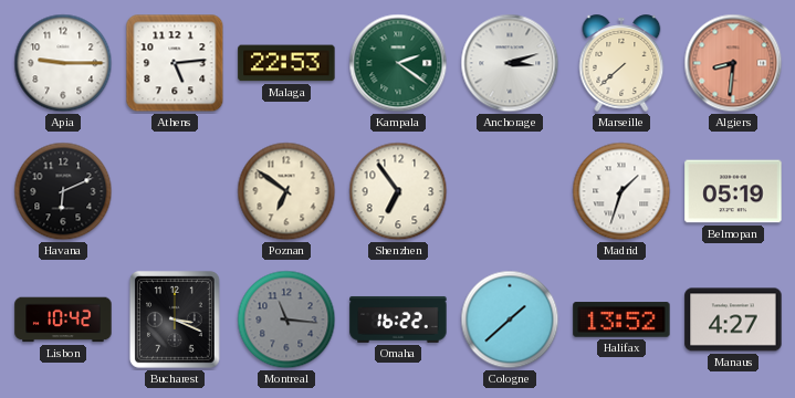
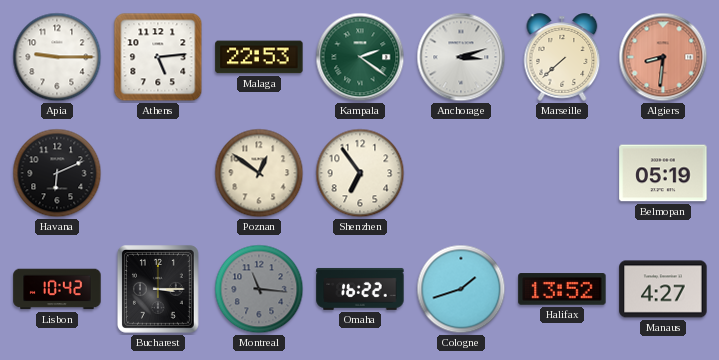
Poznan: 6:51 -> 12:51 (259, 173)
Madrid: 1:33 -> none (621, 191)
Bucharest: 3:19 -> 3:15 (158, 289)
Cologne: 1:38 -> 1:42 (461, 289)
